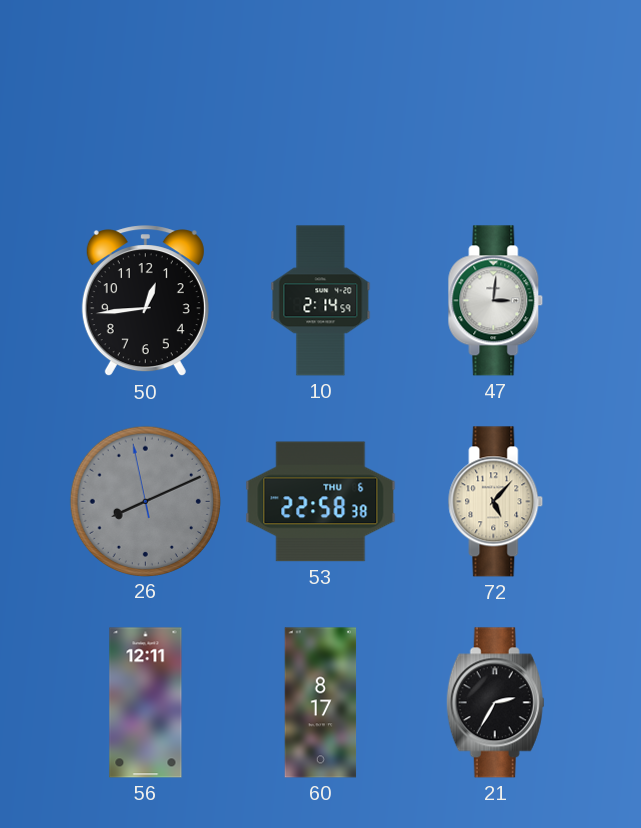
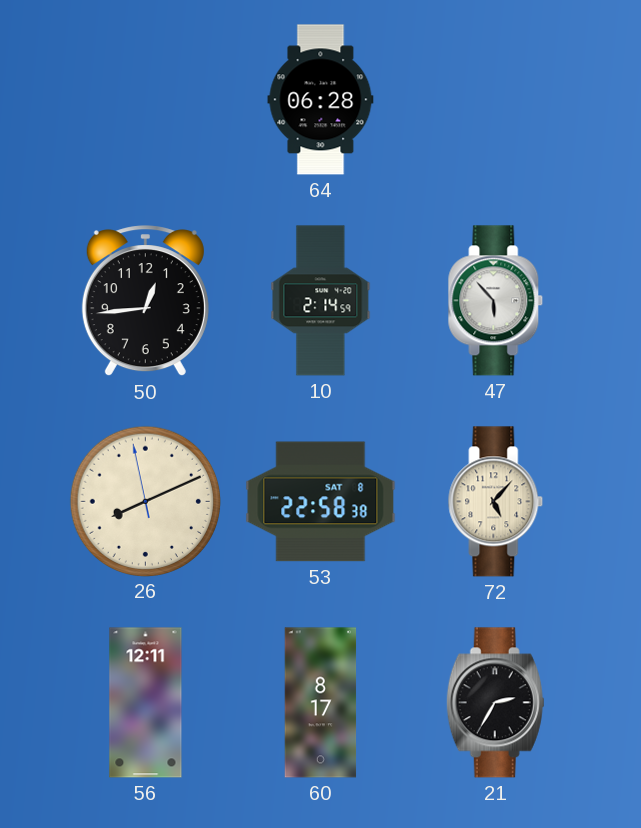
64: none -> 06:28 (321, 100)
47: 3:01 -> 5:53 (496, 301)
26 dial: grey -> cream (145, 501)
53 date: THU 6 -> SAT 8 (321, 502)
